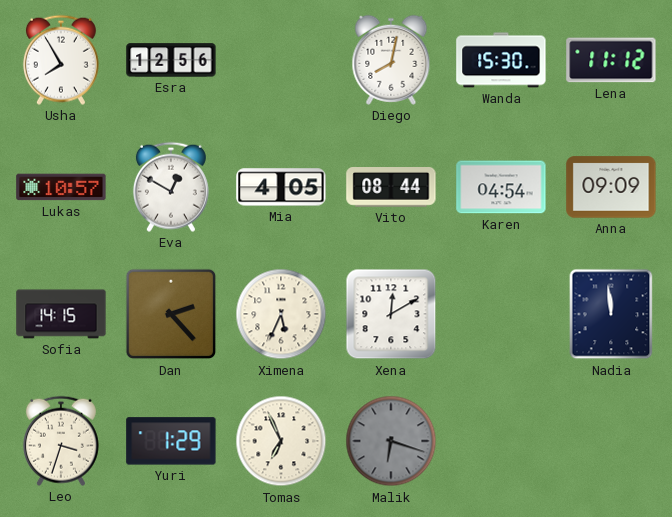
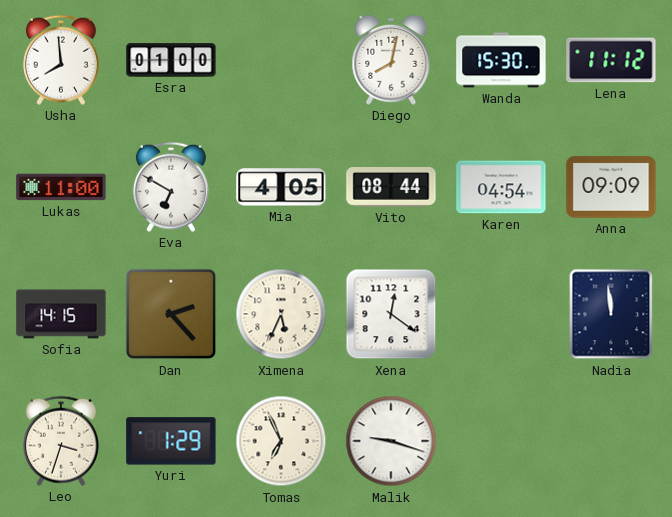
Usha: 7:55 -> 7:59 (61, 60)
Esra: 12:56 -> 01:00 (171, 60)
Lukas: 10:57 -> 11:00 (61, 187)
Eva: 12:50 -> 6:50 (171, 187)
Xena: 12:10 -> 12:21 (391, 314)
Malik: 6:18 -> 9:18 (391, 441)
Malik dial: grey -> white (391, 441)
